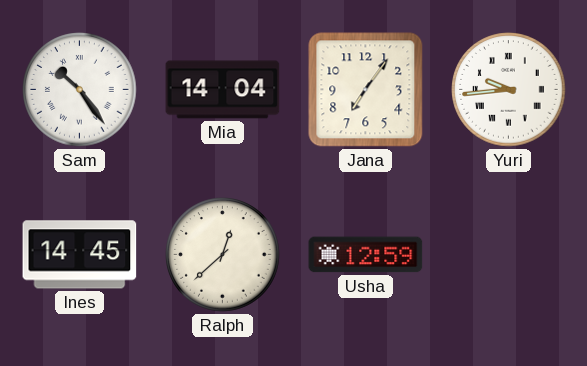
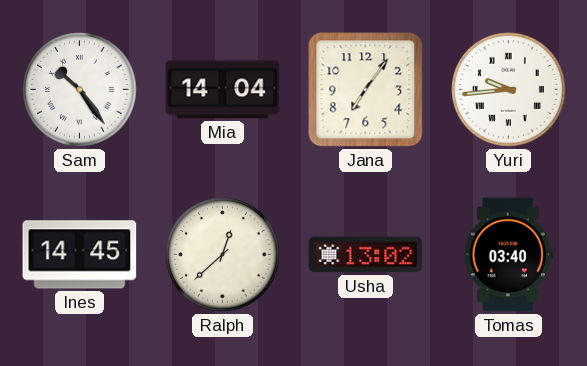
Usha: 12:59 -> 13:02 (366, 255)
Tomas: none -> 03:40 (508, 255)
